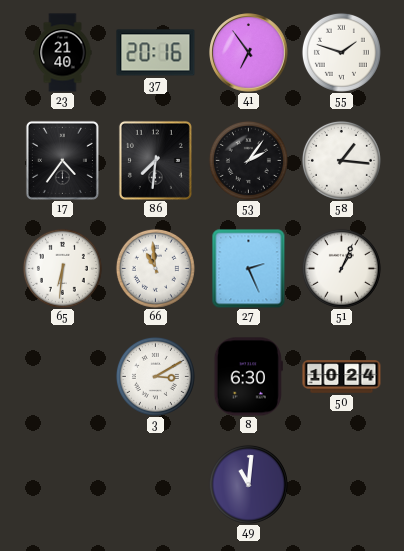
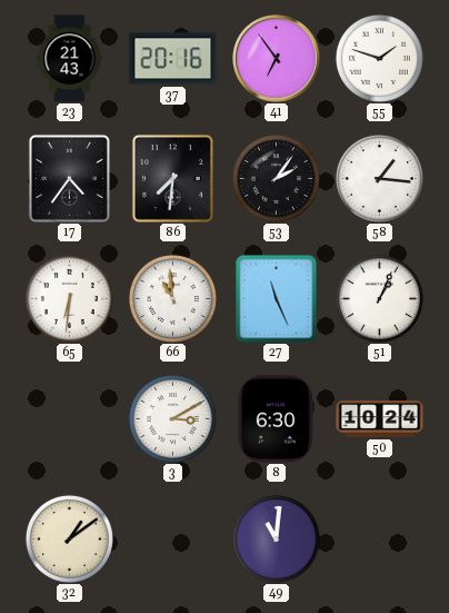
23: 21:40 -> 21:43 (70, 59)
27: 2:26 -> 11:26 (277, 299)
32: none -> 1:09 (69, 538)
